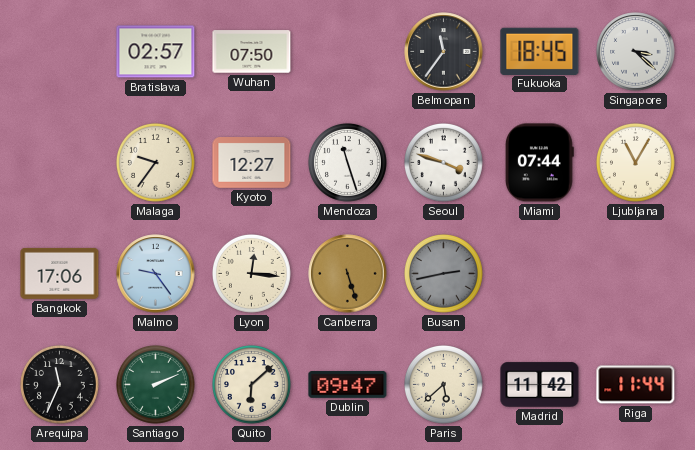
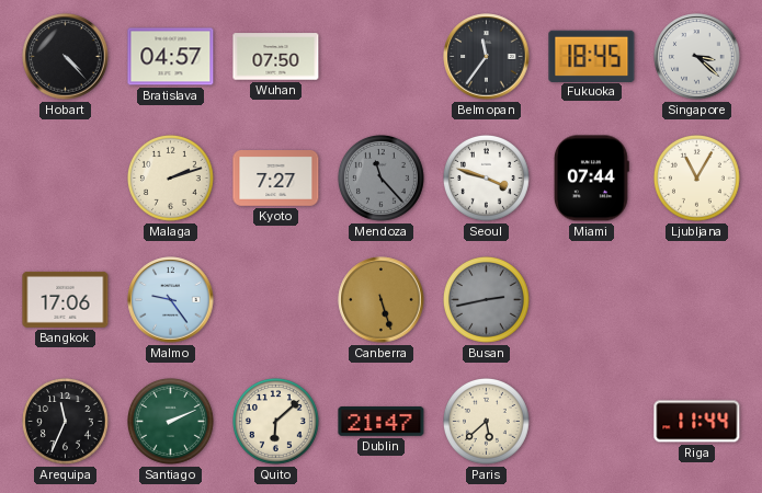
Hobart: none -> 4:23 (66, 57)
Bratislava: 02:57 -> 04:57 (171, 57)
Malaga: 9:36 -> 2:12 (171, 179)
Kyoto: 12:27 -> 7:27 (276, 179)
Mendoza: 11:27 -> 11:23 (382, 179)
Mendoza dial: white -> grey (382, 179)
Lyon: 12:16 -> none (252, 274)
Dublin: 09:47 -> 21:47 (382, 422)
Madrid: 11:42 -> none (540, 385)
